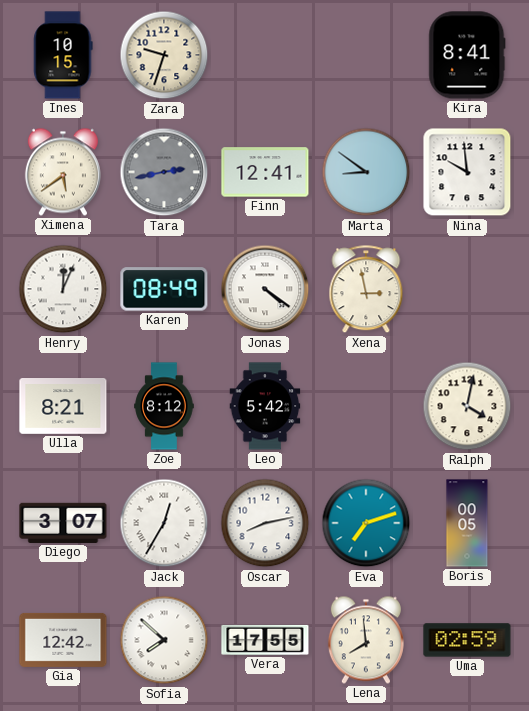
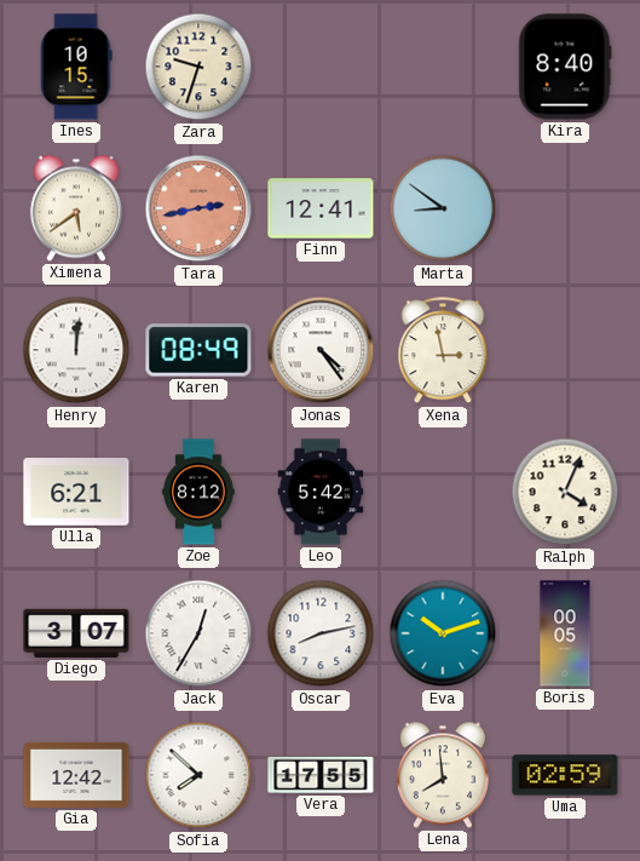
Kira: 8:41 -> 8:40 (565, 67)
Tara dial: grey -> salmon (198, 208)
Nina: 9:59 -> none (467, 172)
Henry: 12:04 -> 12:01 (76, 350)
Jonas: 4:21 -> 4:24 (321, 350)
Ulla: 8:21 -> 6:21 (76, 493)
Ralph: 4:02 -> 4:04 (565, 492)
Eva: 7:12 -> 10:12 (443, 633)
